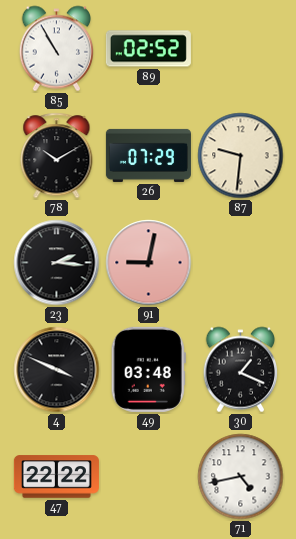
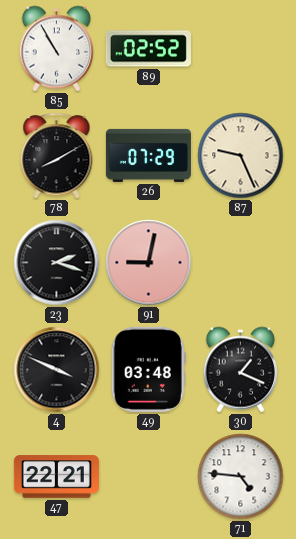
78: 10:10 -> 8:10 (57, 156)
87: 9:31 -> 9:26 (241, 156)
23: 2:16 -> 2:18 (57, 263)
47: 22:22 -> 22:21 (56, 477)
71: 4:43 -> 4:46 (241, 477)
